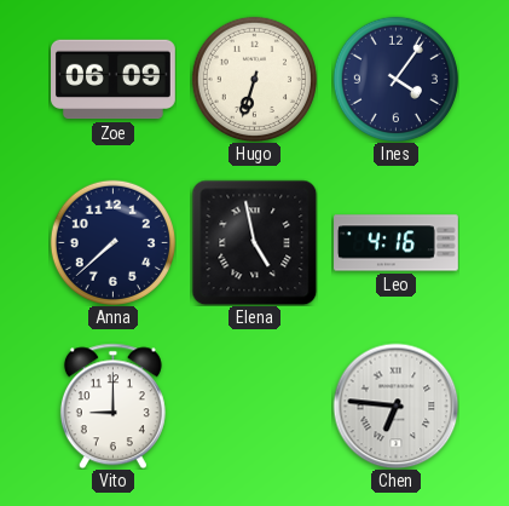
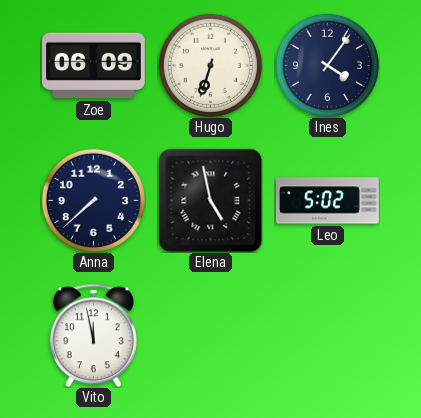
Leo: 4:16 -> 5:02 (328, 201)
Vito: 9:00 -> 11:58 (93, 335)
Chen: 6:46 -> none (395, 406)
